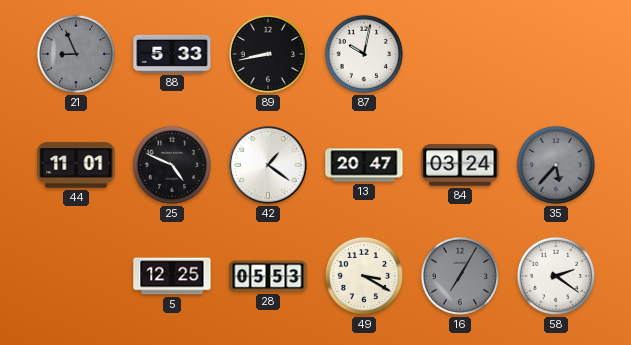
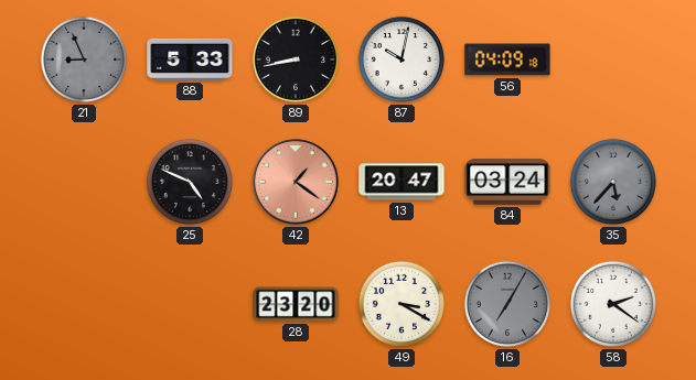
56: none -> 04:09 (507, 59)
44: 11:01 -> none (76, 165)
42 dial: white -> salmon (296, 182)
5: 12:25 -> none (172, 276)
28: 05:53 -> 23:20 (296, 304)
